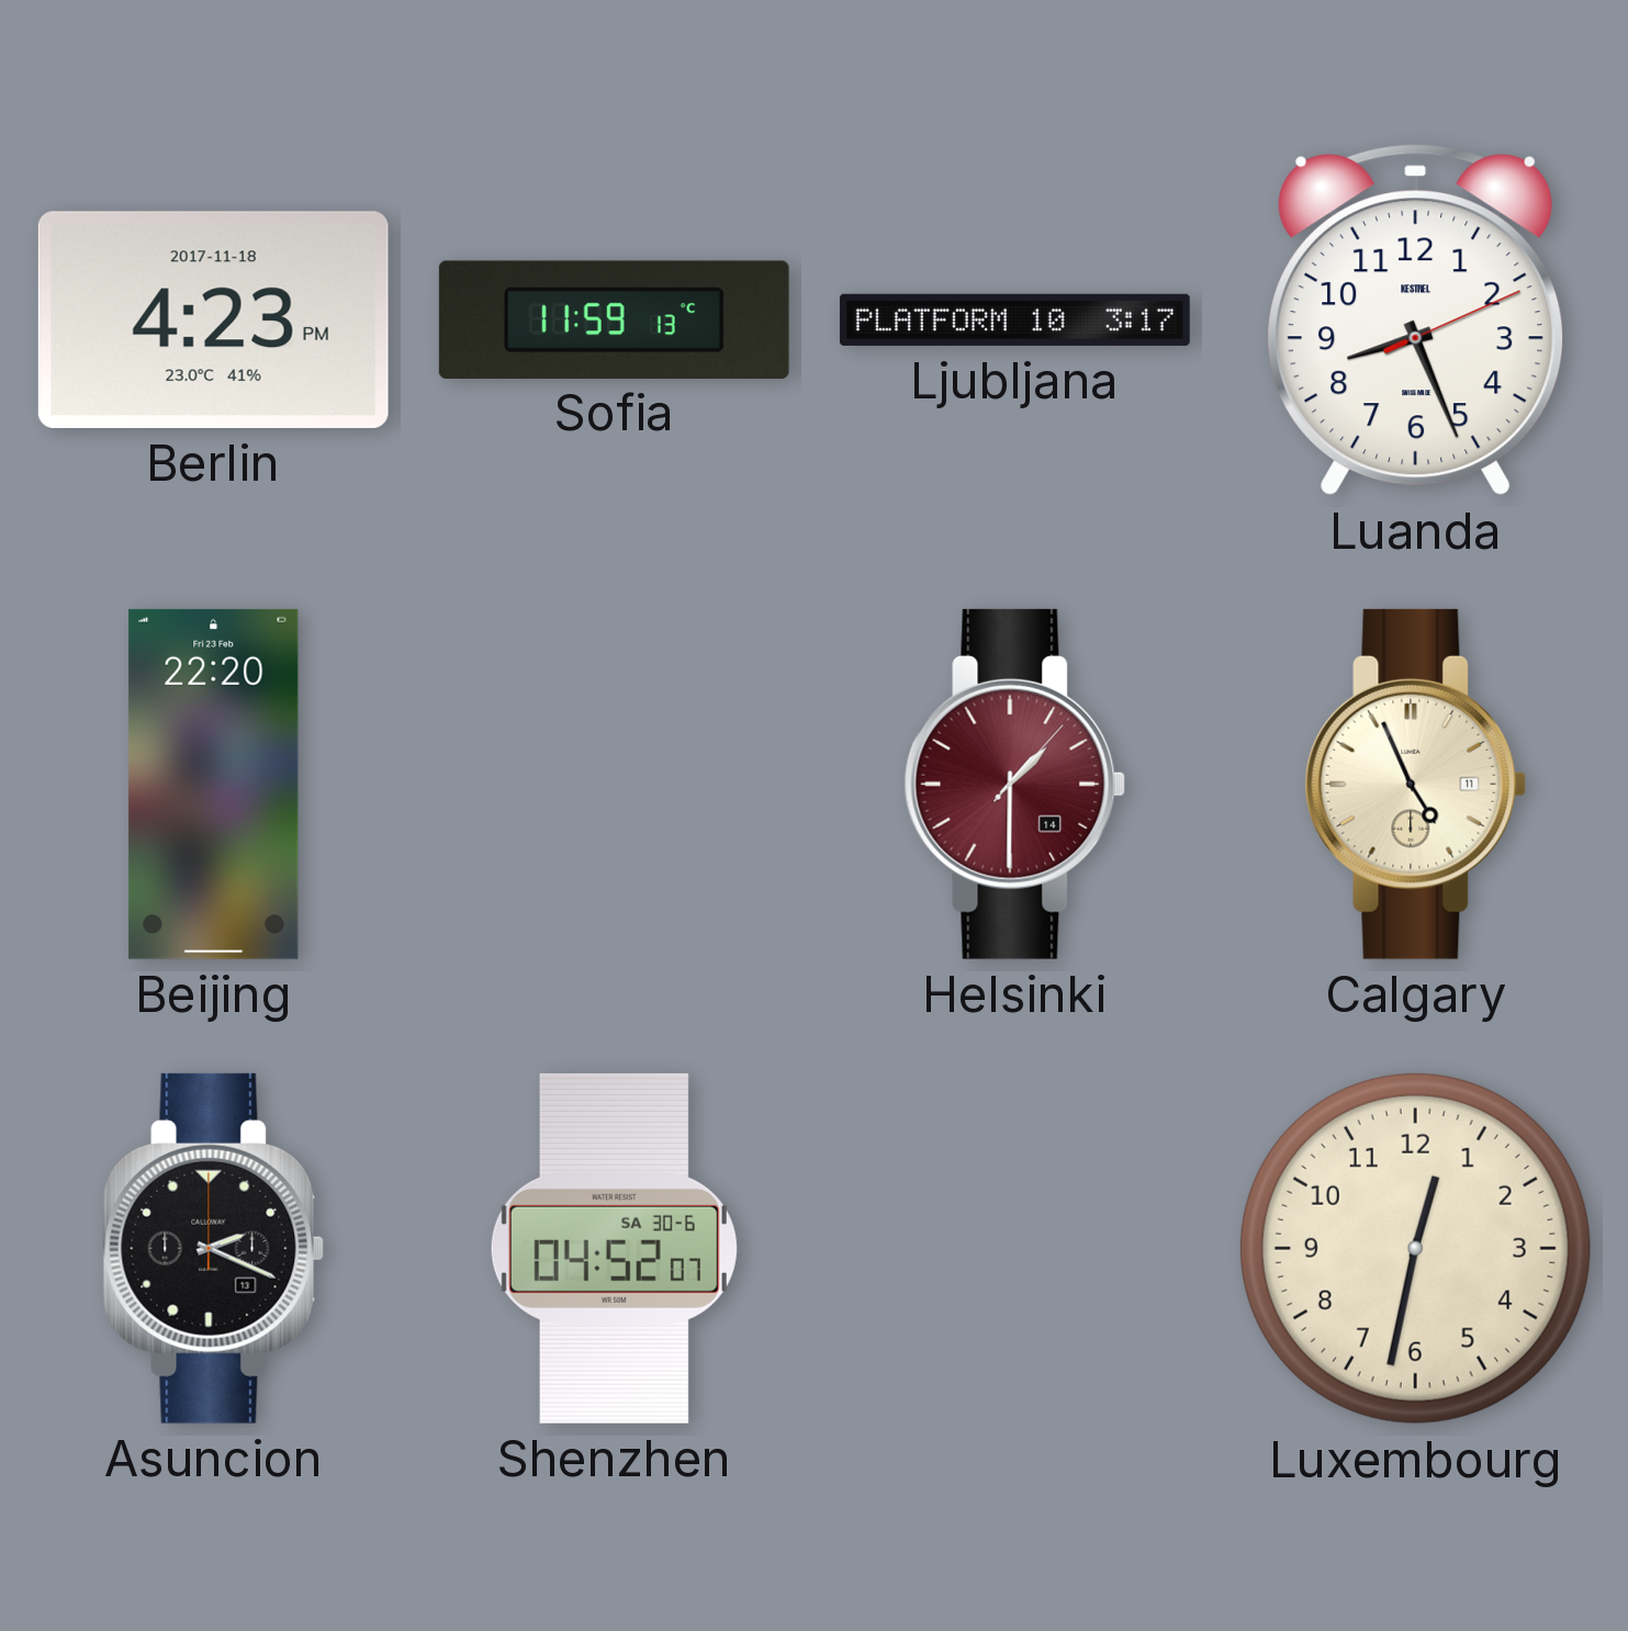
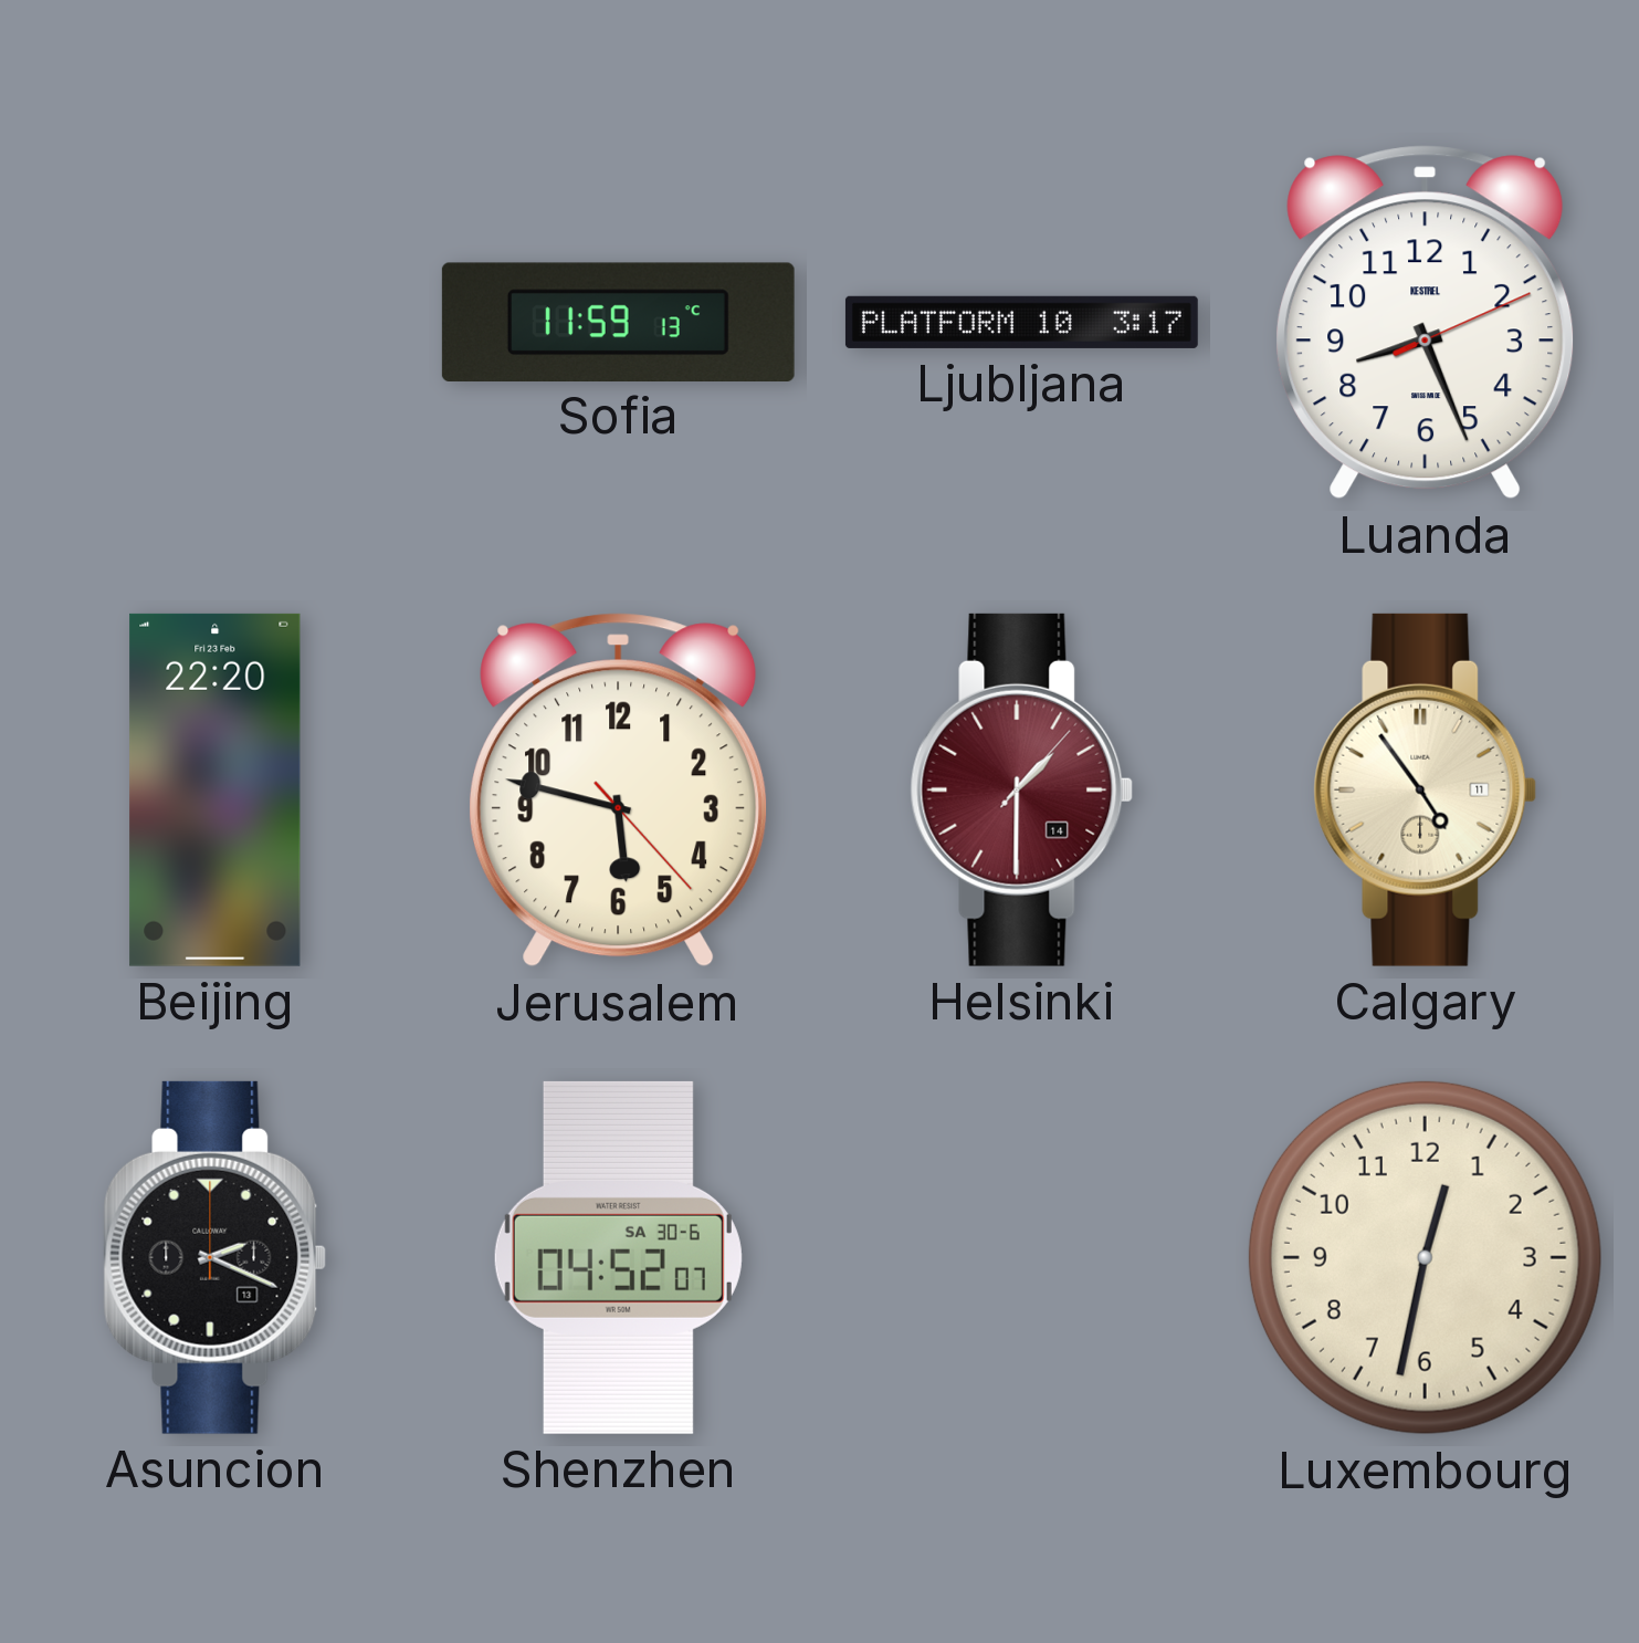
Berlin: 4:23 -> none (213, 319)
Jerusalem: none -> 5:47 (619, 791)
Calgary: 4:56 -> 4:54 (1426, 789)
